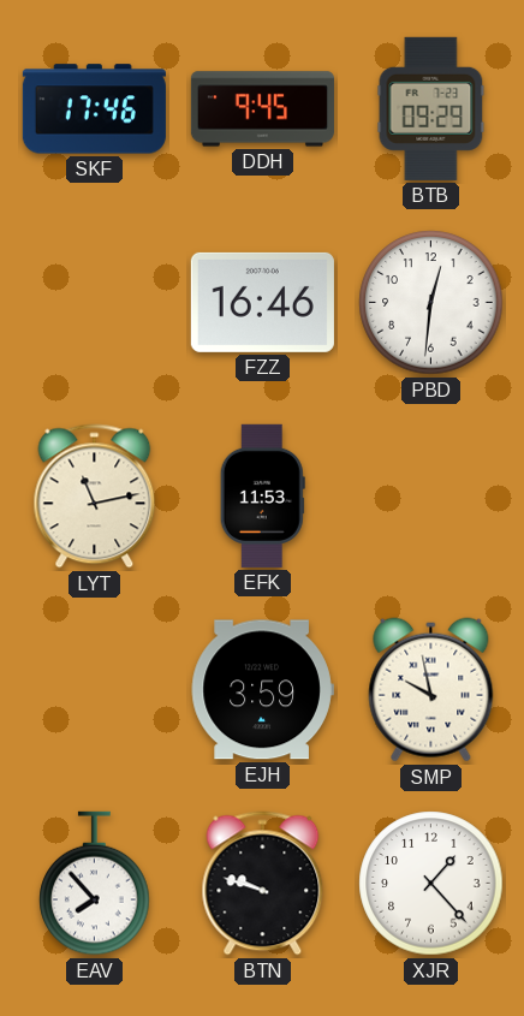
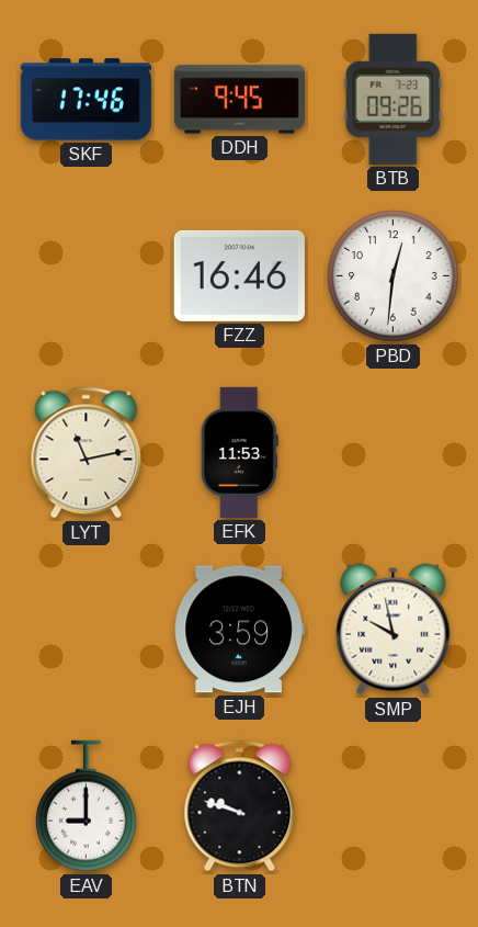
BTB: 09:29 -> 09:26 (394, 99)
EAV: 7:53 -> 9:00 (87, 806)
XJR: 1:23 -> none (431, 884)
